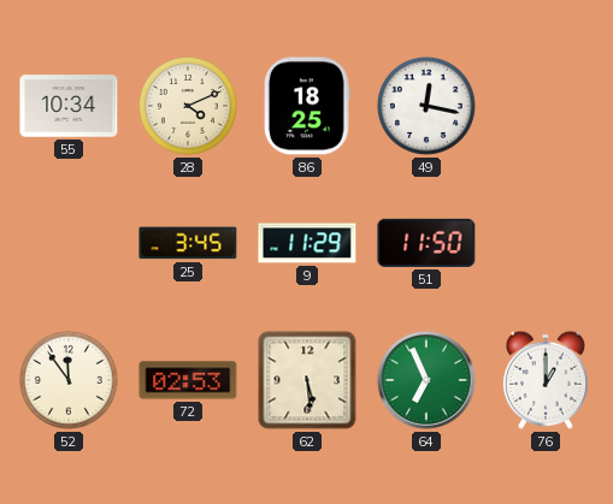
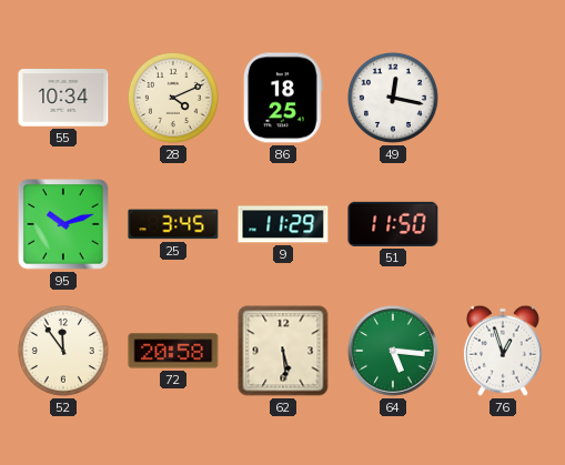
95: none -> 10:12 (63, 224)
72: 02:53 -> 20:58 (173, 351)
64: 6:56 -> 5:16 (393, 351)
76: 1:00 -> 12:57 (503, 351)
